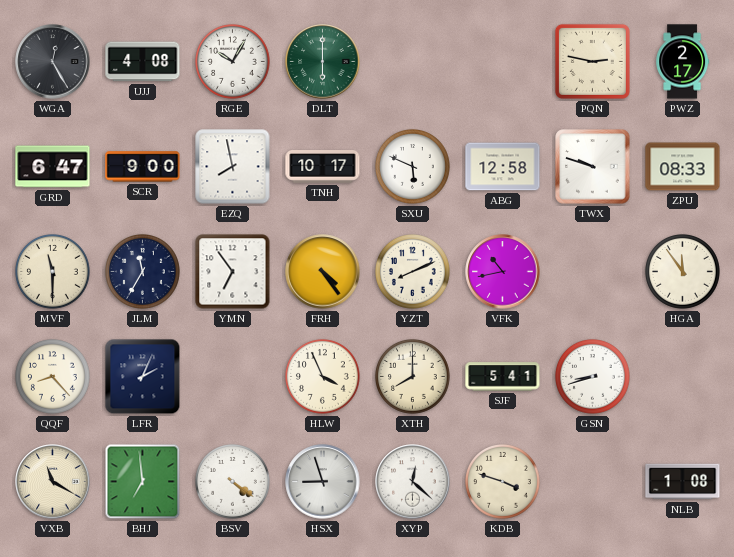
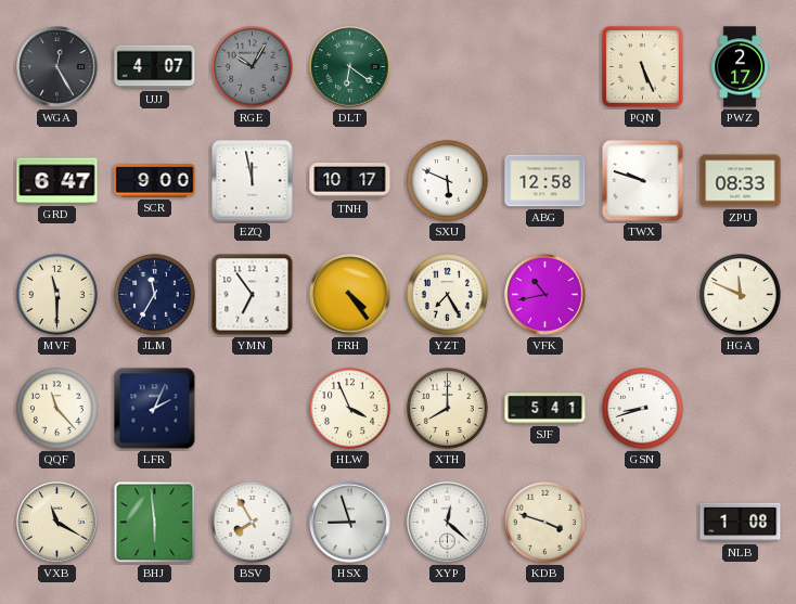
UJJ: 4:08 -> 4:07 (155, 67)
RGE dial: white -> grey (253, 67)
DLT: 6:00 -> 6:21 (350, 67)
PQN: 2:47 -> 5:26 (642, 66)
EZQ: 7:58 -> 11:58 (253, 181)
YZT: 8:11 -> 7:25 (448, 295)
HGA: 11:54 -> 11:49 (741, 295)
QQF: 8:23 -> 11:23 (57, 409)
BHJ: 6:59 -> 5:59 (155, 523)
BSV: 4:21 -> 7:55 (253, 523)
